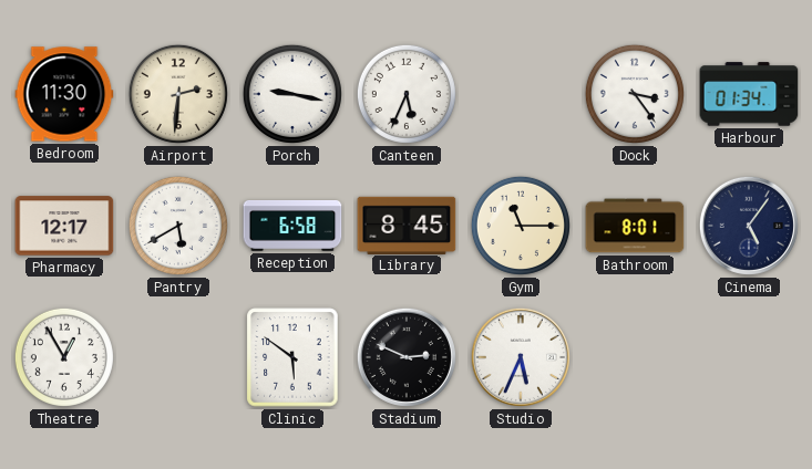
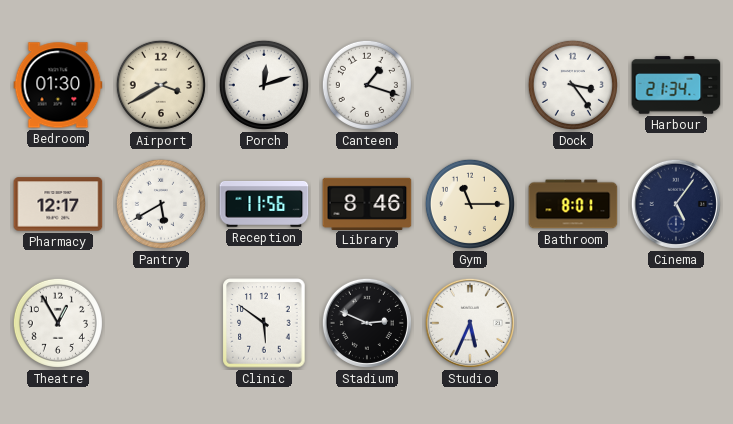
Bedroom: 11:30 -> 01:30 (58, 85)
Airport: 2:31 -> 3:40 (161, 85)
Porch: 9:17 -> 12:12 (264, 85)
Canteen: 5:34 -> 1:18 (367, 85)
Harbour: 01:34 -> 21:34 (676, 85)
Reception: 6:58 -> 11:56 (264, 205)
Library: 8:45 -> 8:46 (367, 203)
